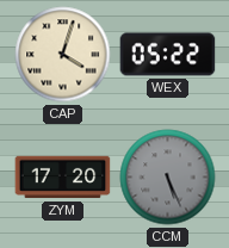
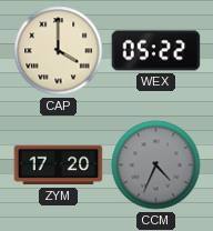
CAP: 4:03 -> 4:00 (59, 51)
CCM: 5:26 -> 4:34 (156, 165)
